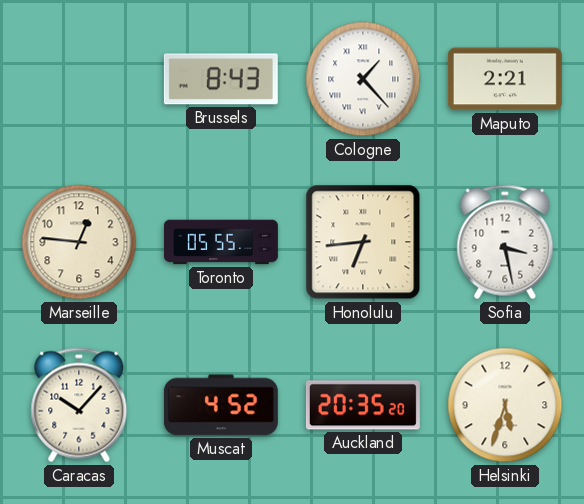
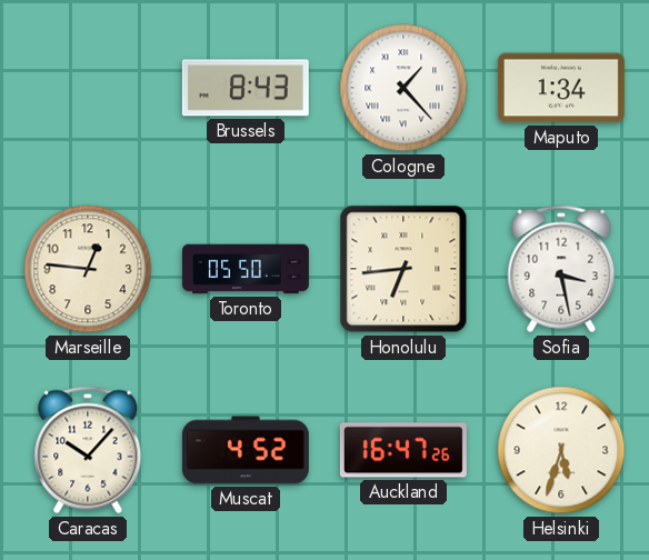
Maputo: 2:21 -> 1:34 (561, 88)
Toronto: 05:55 -> 05:50 (246, 269)
Auckland: 20:35 -> 16:47 (403, 450)
